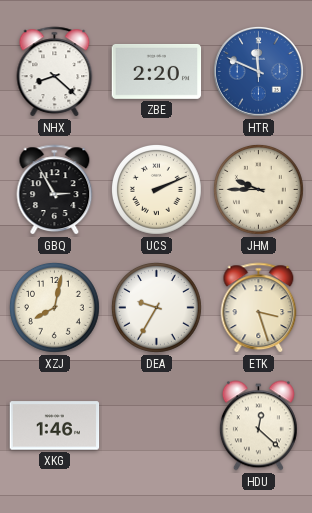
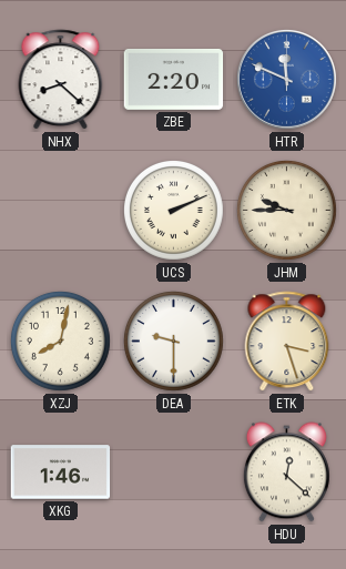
GBQ: 2:55 -> none (55, 190)
DEA: 9:35 -> 9:30 (174, 342)
